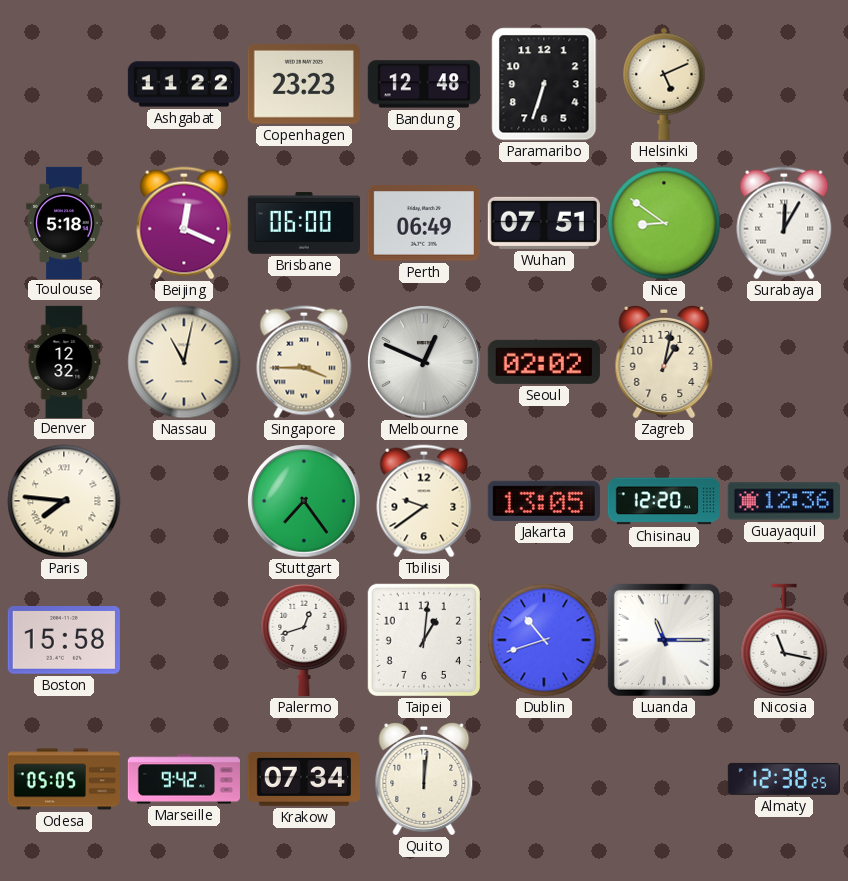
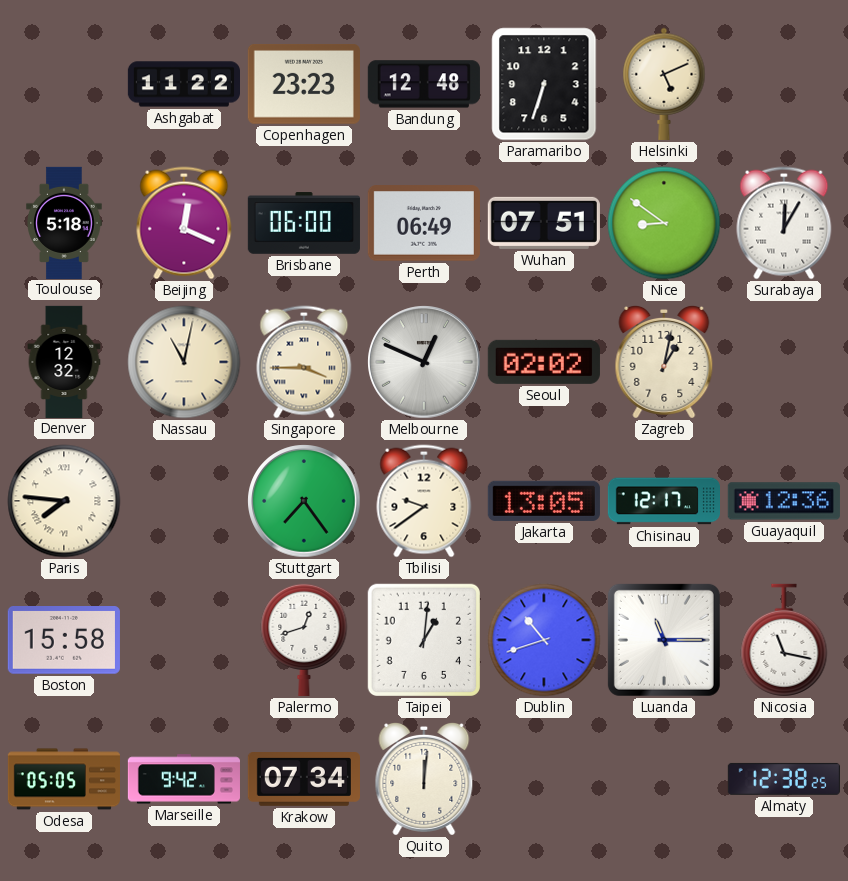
Chisinau: 12:20 -> 12:17 (663, 501)
